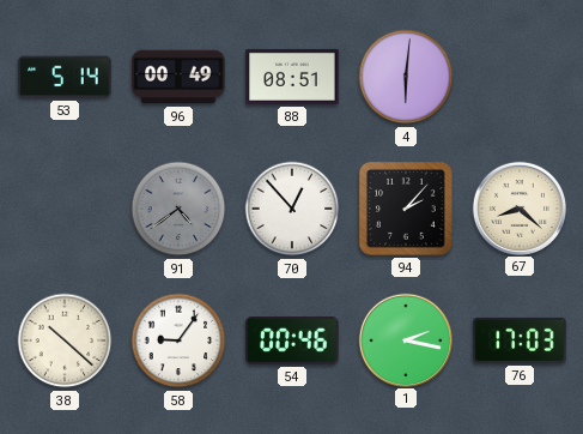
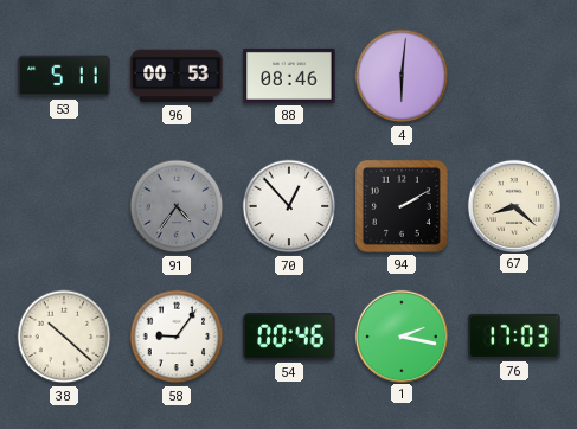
53: 5:14 -> 5:11 (64, 76)
96: 00:49 -> 00:53 (177, 76)
88: 08:51 -> 08:46 (289, 76)
91: 4:39 -> 4:36 (177, 206)
94: 2:07 -> 2:10 (402, 206)
